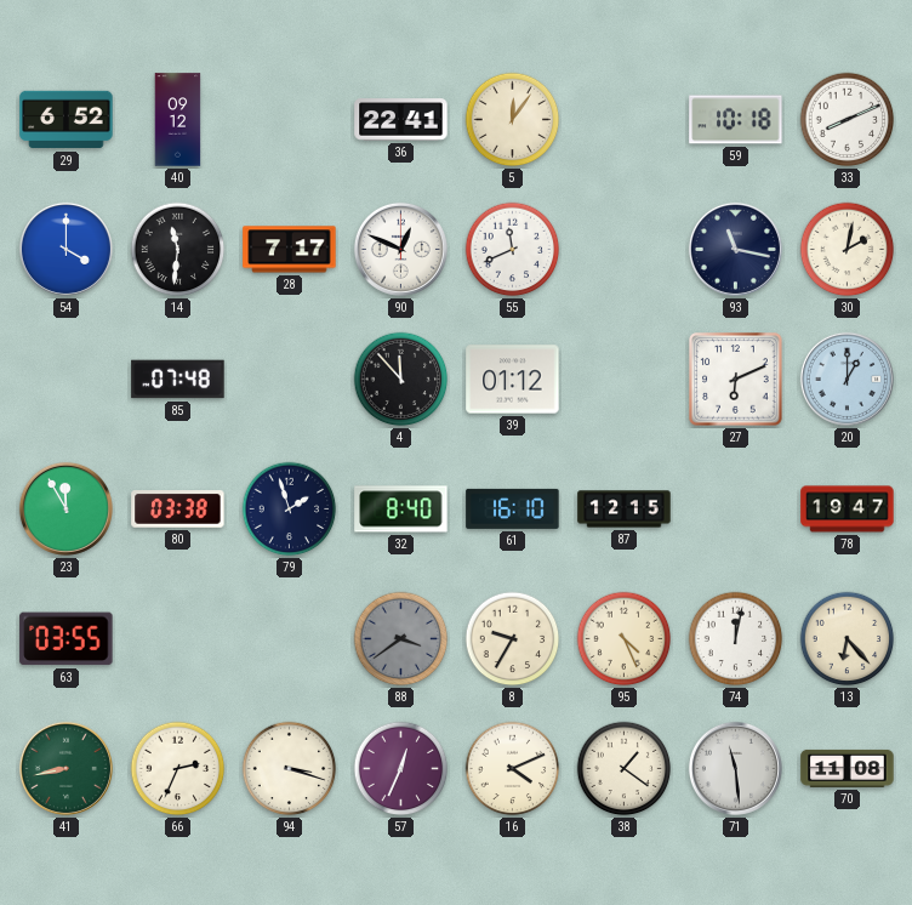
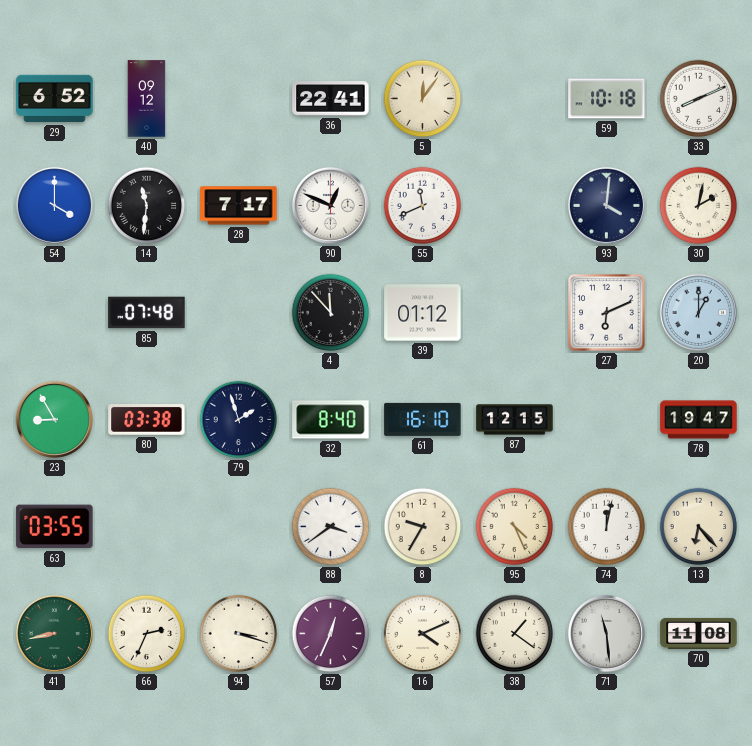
93: 11:17 -> 4:01 (606, 205)
23: 11:55 -> 8:55 (54, 419)
88 dial: grey -> white (331, 527)
